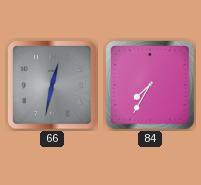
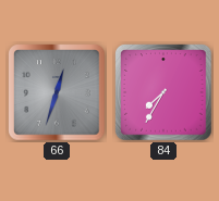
66: 12:32 -> 12:33 (57, 92)
